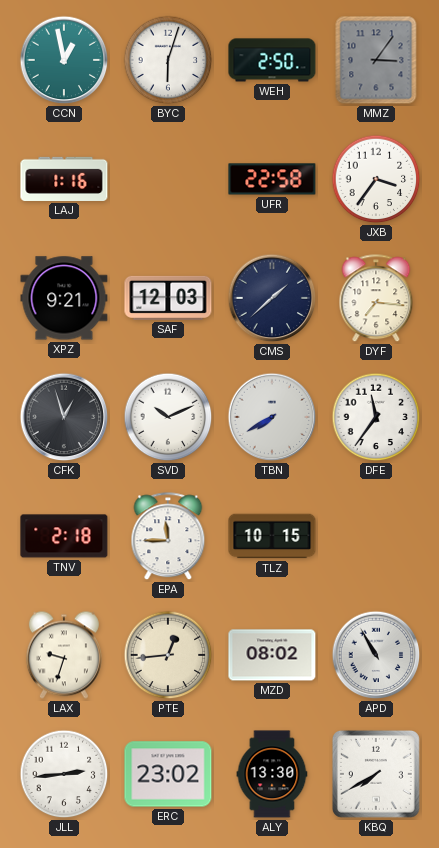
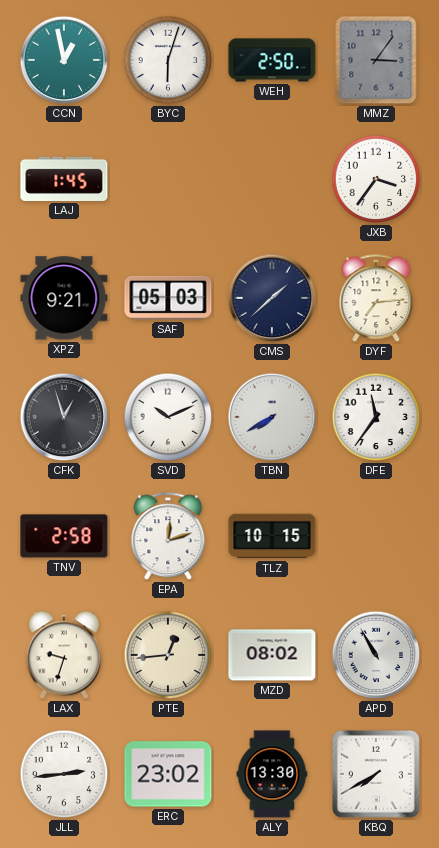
LAJ: 1:16 -> 1:45 (64, 179)
UFR: 22:58 -> none (272, 179)
SAF: 12:03 -> 05:03 (168, 298)
DYF: 7:16 -> 7:14 (376, 299)
TNV: 2:18 -> 2:58 (64, 536)
EPA: 11:45 -> 12:12 (168, 537)
